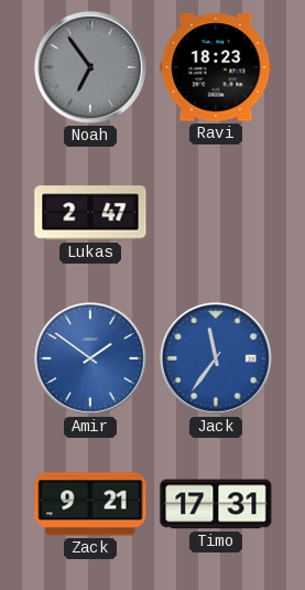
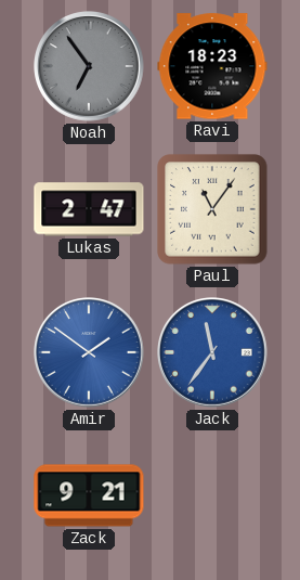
Paul: none -> 11:06 (212, 209)
Timo: 17:31 -> none (216, 504)
